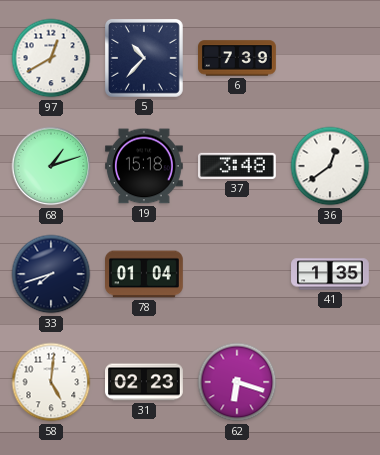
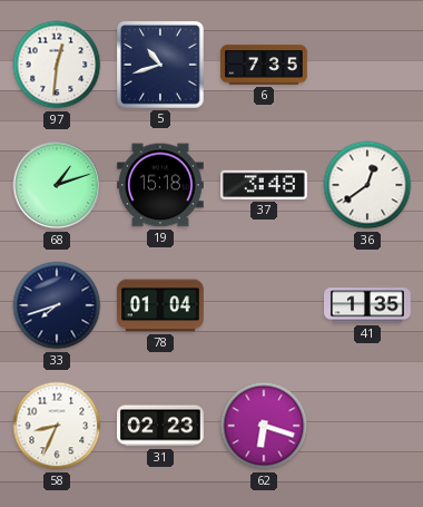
97: 12:40 -> 12:31 (57, 65)
5: 10:37 -> 10:42 (161, 66)
6: 7:39 -> 7:35 (265, 65)
58: 5:01 -> 8:34 (57, 426)
